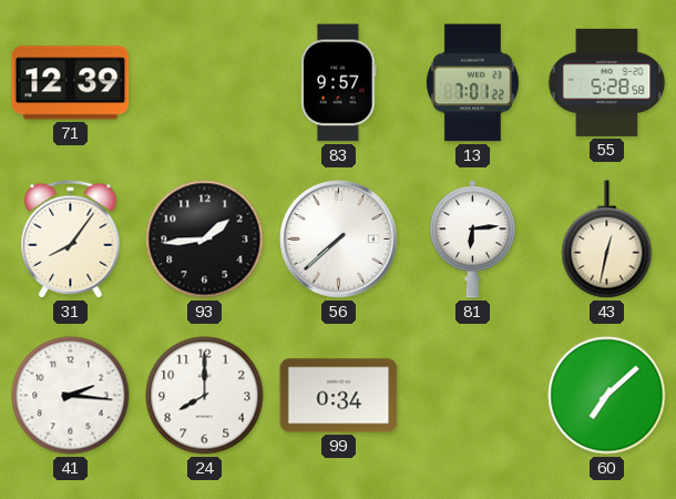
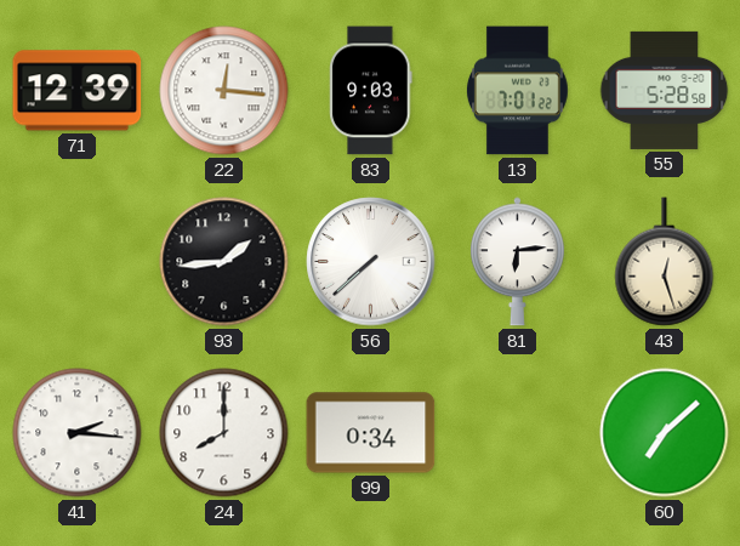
22: none -> 12:16 (224, 91)
83: 9:57 -> 9:03 (371, 91)
31: 8:06 -> none (71, 240)
43: 12:32 -> 12:27 (665, 262)
